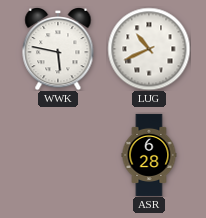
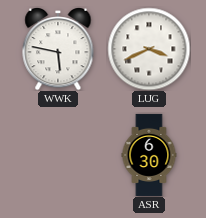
LUG: 10:41 -> 3:41 (149, 49)
ASR: 6:28 -> 6:30 (149, 155)
